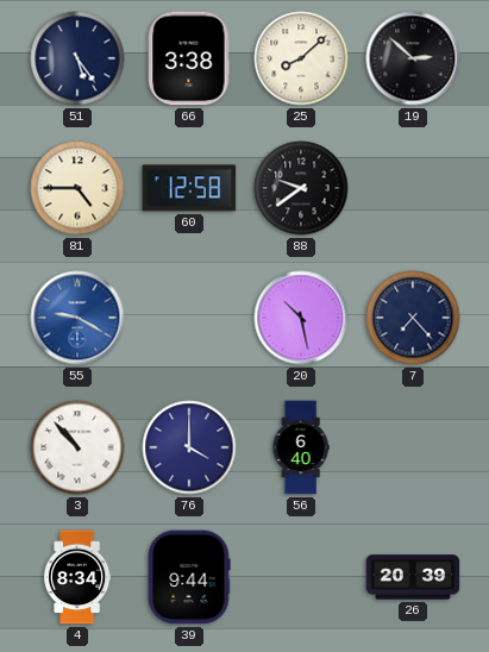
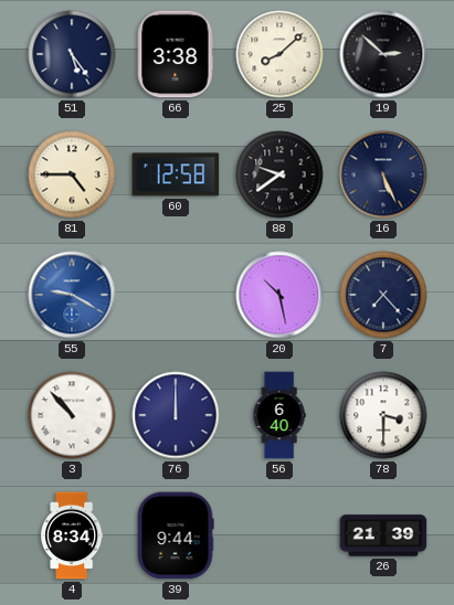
16: none -> 5:26 (383, 174)
76: 4:00 -> 12:00 (176, 415)
78: none -> 3:30 (383, 415)
26: 20:39 -> 21:39 (383, 535)
